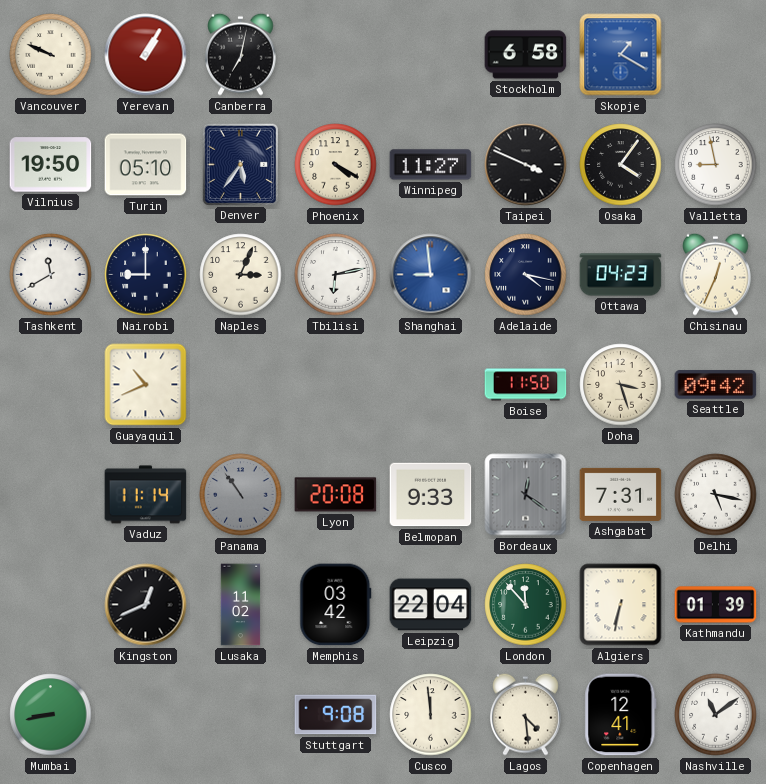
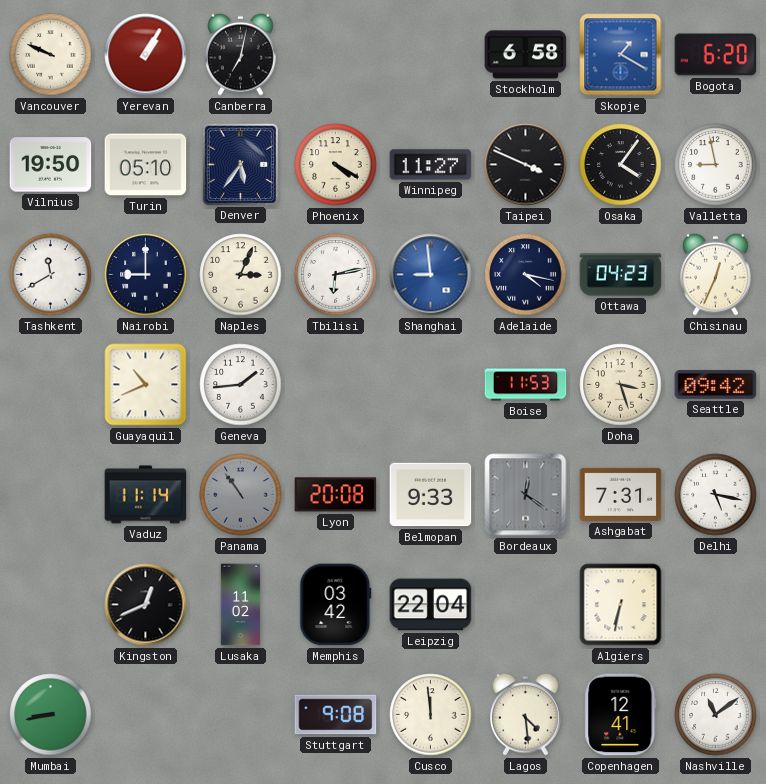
Bogota: none -> 6:20 (716, 55)
Geneva: none -> 1:44 (241, 385)
Boise: 11:50 -> 11:53 (526, 385)
London: 11:53 -> none (526, 605)
Kathmandu: 01:39 -> none (716, 605)
